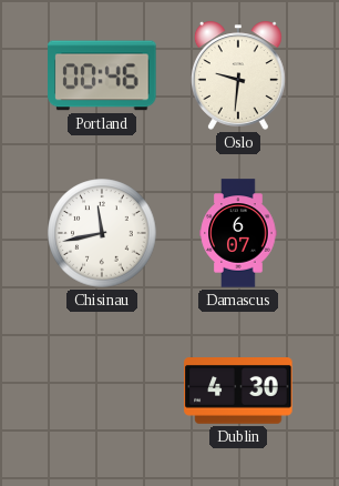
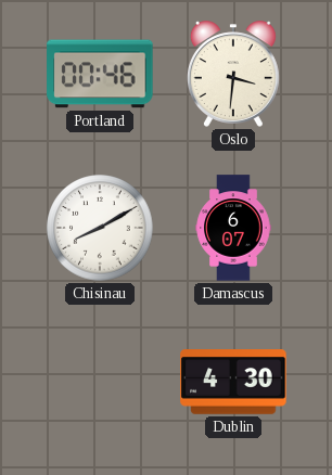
Oslo: 9:31 -> 3:31 (233, 74)
Chisinau: 11:43 -> 8:10 (100, 228)
